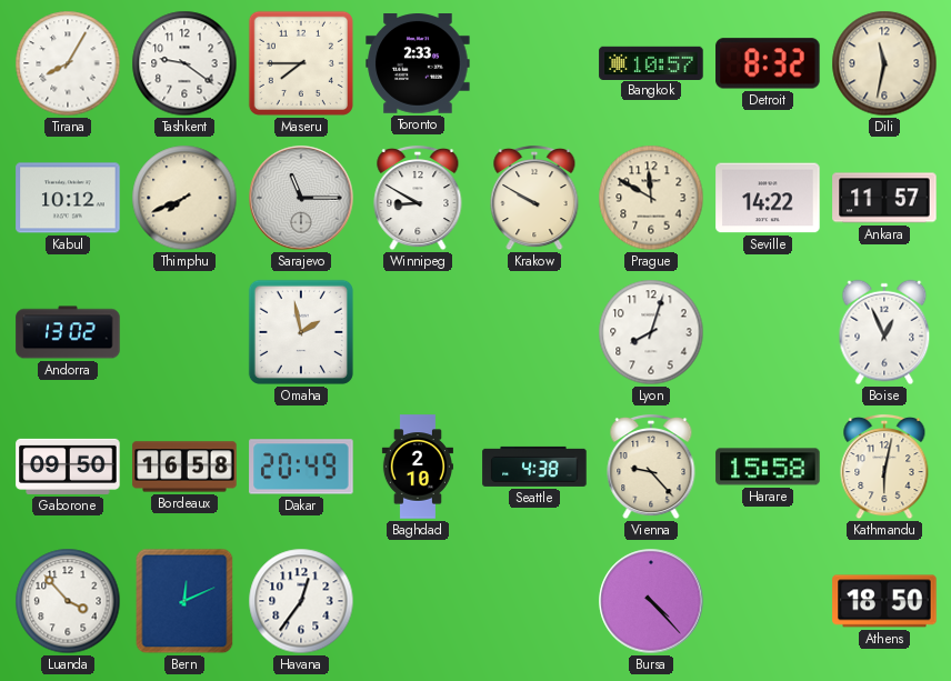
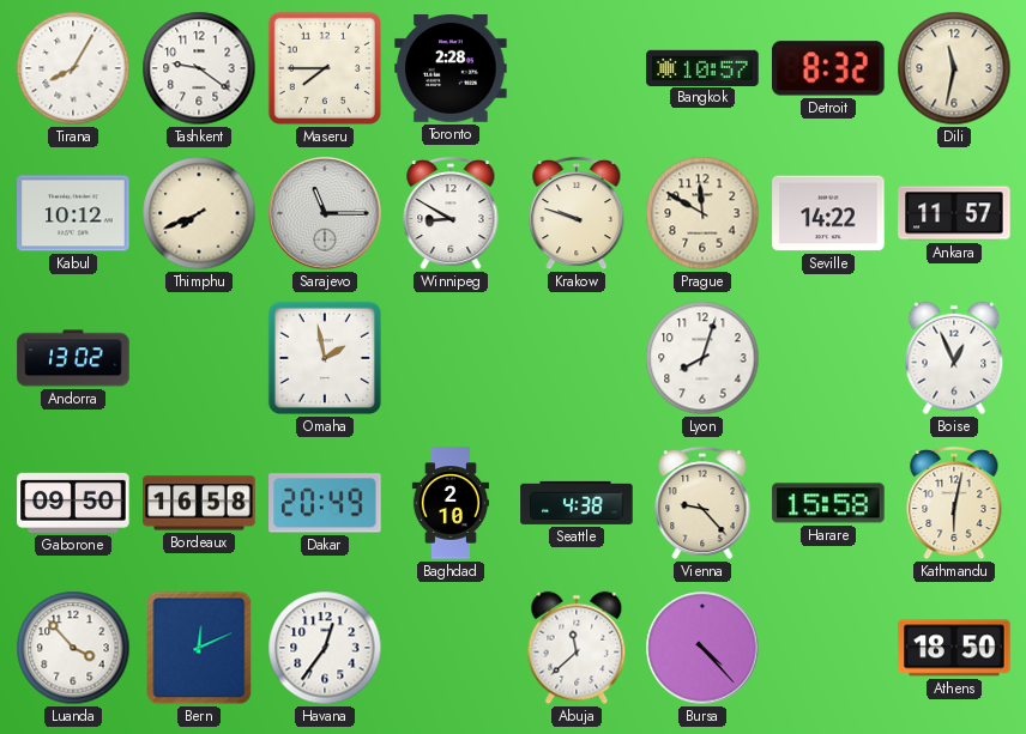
Toronto: 2:33 -> 2:28 (451, 69)
Krakow: 9:50 -> 9:48 (577, 213)
Abuja: none -> 11:38 (577, 648)
